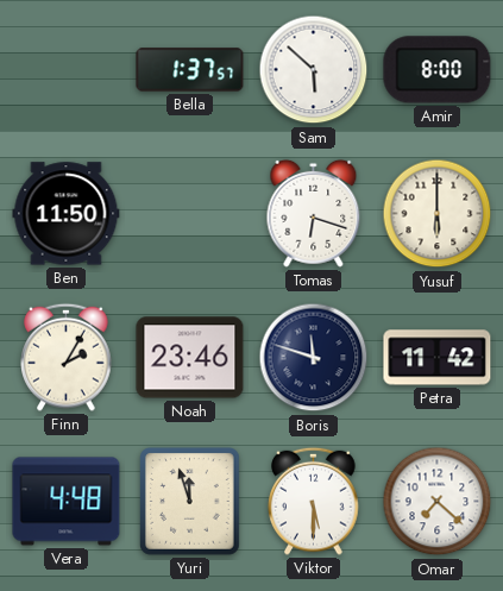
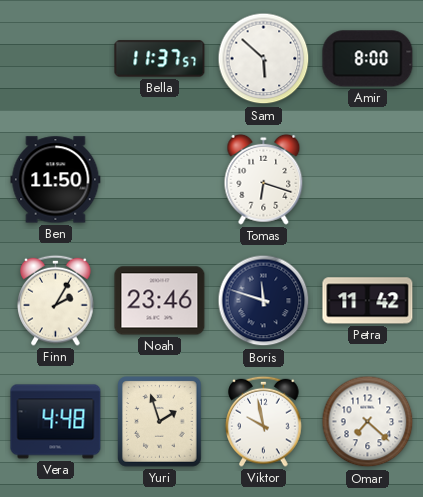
Bella: 1:37 -> 11:37 (160, 59)
Yusuf: 6:00 -> none (438, 214)
Yuri: 11:57 -> 1:57 (160, 422)
Viktor: 5:30 -> 9:58 (264, 421)
